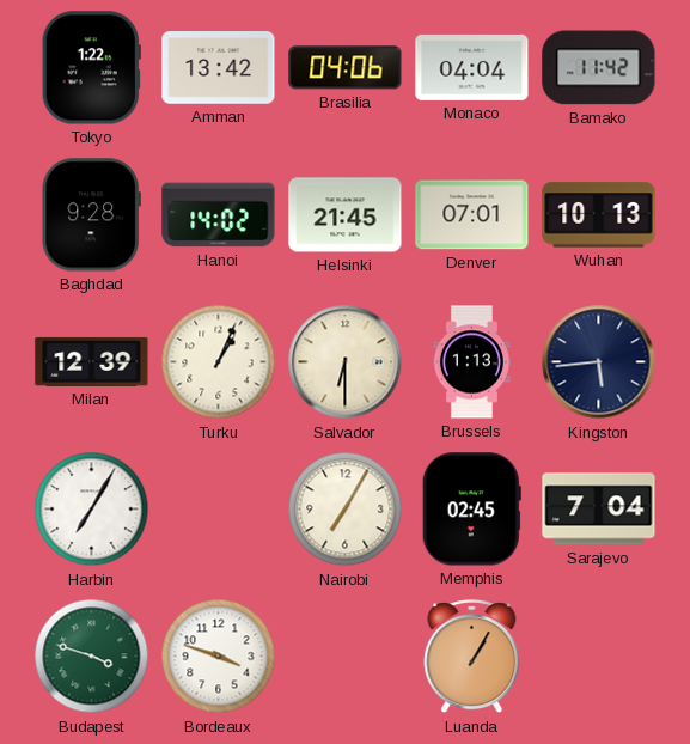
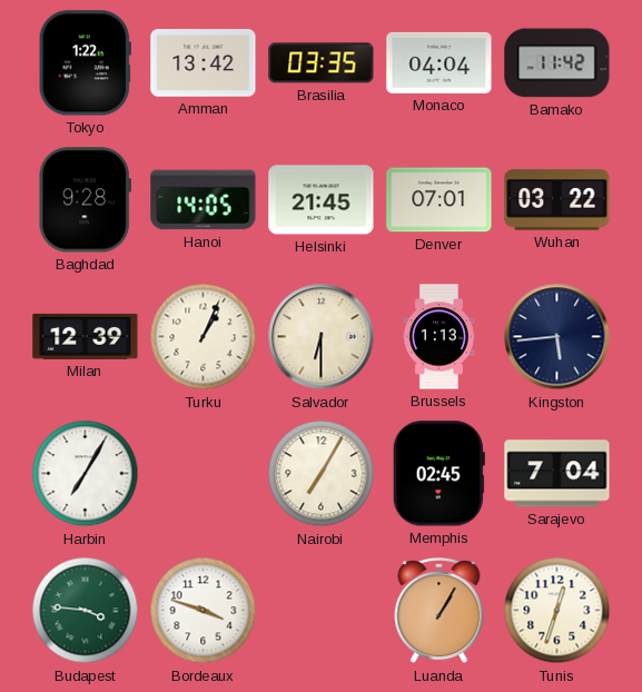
Brasilia: 04:06 -> 03:35 (322, 63)
Hanoi: 14:02 -> 14:05 (204, 200)
Wuhan: 10:13 -> 03:22 (557, 200)
Budapest: 3:48 -> 3:46 (86, 611)
Tunis: none -> 12:33 (557, 611)
